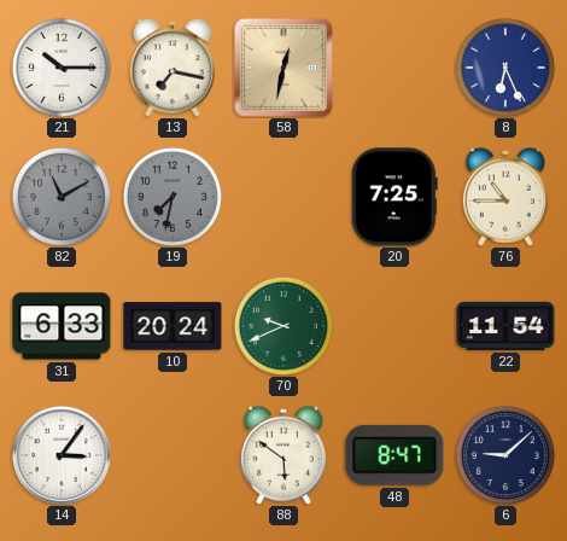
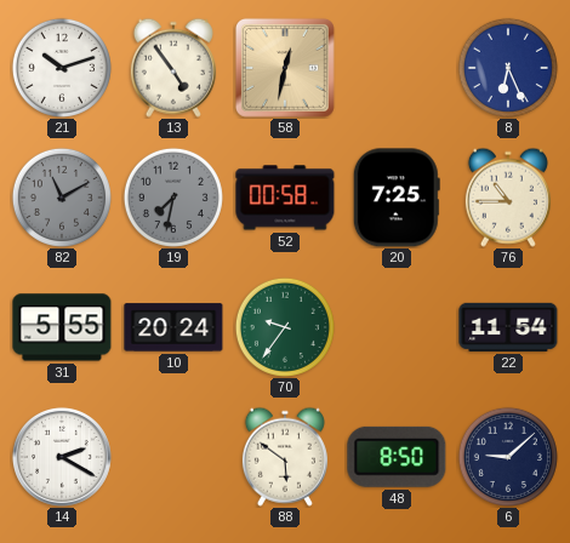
21: 10:15 -> 10:12 (62, 68)
13: 7:17 -> 4:54 (173, 68)
52: none -> 00:58 (285, 198)
31: 6:33 -> 5:55 (62, 327)
70: 9:41 -> 9:36 (285, 327)
14: 3:06 -> 2:20 (62, 457)
48: 8:47 -> 8:50 (397, 457)
